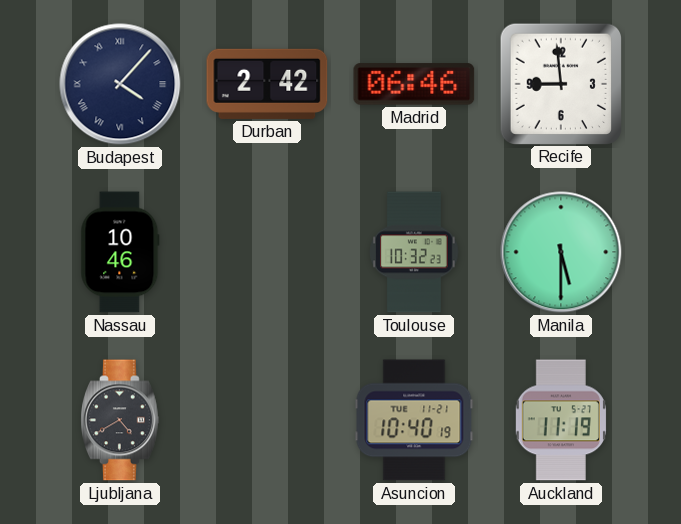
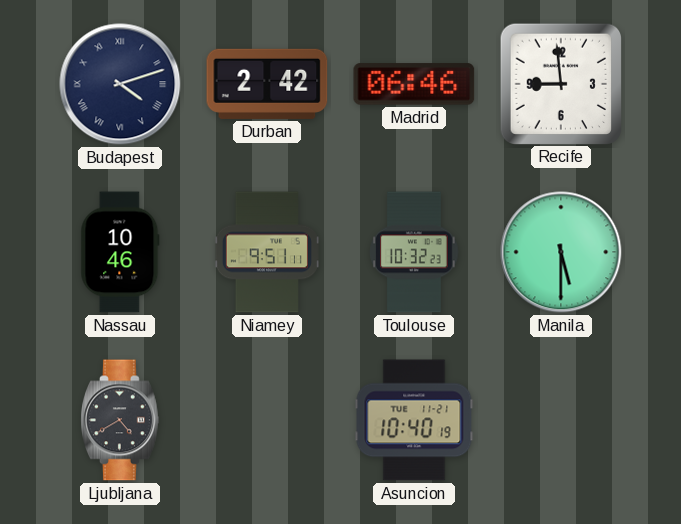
Budapest: 4:07 -> 4:12 (120, 84)
Niamey: none -> 9:51 (267, 252)
Auckland: 11:19 -> none (561, 420)
